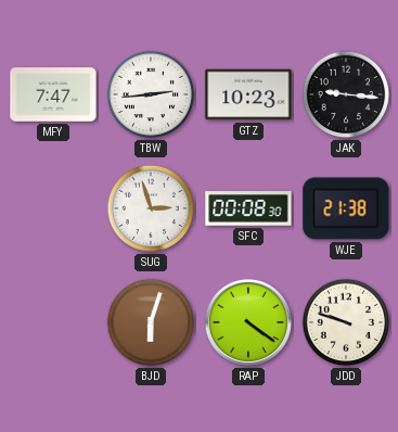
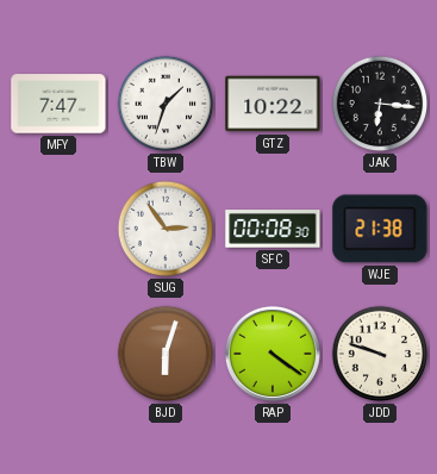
TBW: 2:44 -> 1:33 (166, 104)
GTZ: 10:23 -> 10:22 (273, 104)
JAK: 9:16 -> 6:16 (380, 104)
SUG: 2:57 -> 2:54 (166, 229)
